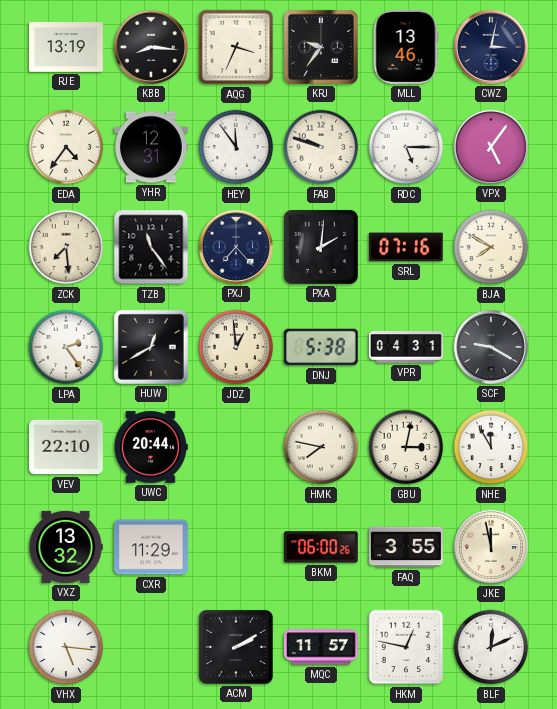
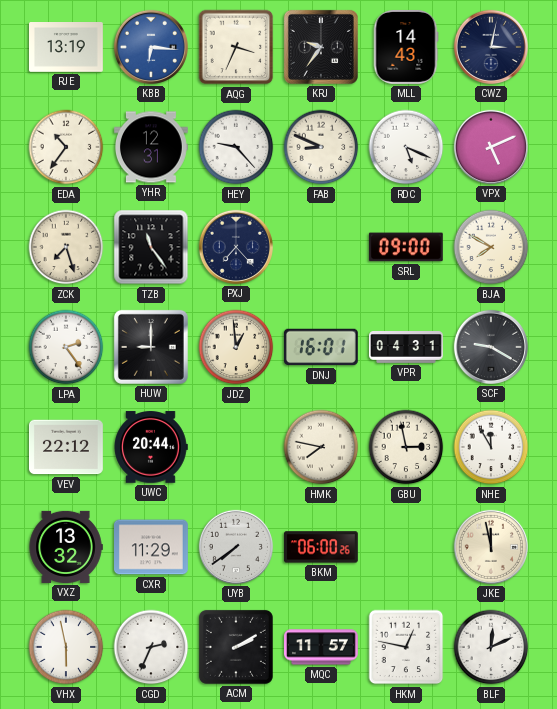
KBB: 8:16 -> 6:16 (151, 47)
KBB dial: black -> blue (151, 47)
MLL: 13:46 -> 14:43 (406, 47)
EDA: 4:36 -> 10:36 (66, 147)
HEY: 11:54 -> 9:23 (236, 147)
FAB: 9:48 -> 8:49 (321, 147)
RDC: 5:15 -> 5:19 (406, 147)
VPX: 5:06 -> 5:11 (491, 147)
ZCK: 7:29 -> 7:27 (66, 247)
PXA: 2:01 -> none (321, 247)
SRL: 07:16 -> 09:00 (406, 247)
HUW: 12:40 -> 9:00 (151, 347)
DNJ: 5:38 -> 16:01 (321, 347)
VEV: 22:10 -> 22:12 (67, 447)
GBU: 3:02 -> 2:58 (406, 447)
UYB: none -> 7:39 (236, 547)
FAQ: 3:55 -> none (407, 547)
VHX: 5:16 -> 5:58 (66, 647)
CGD: none -> 2:34 (151, 647)
